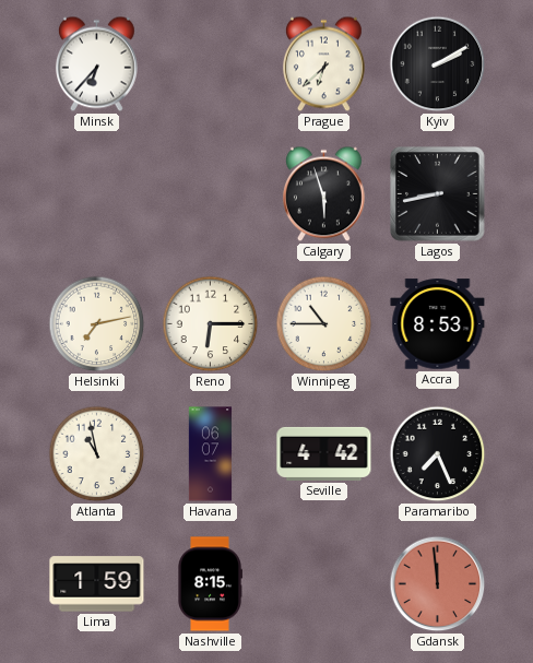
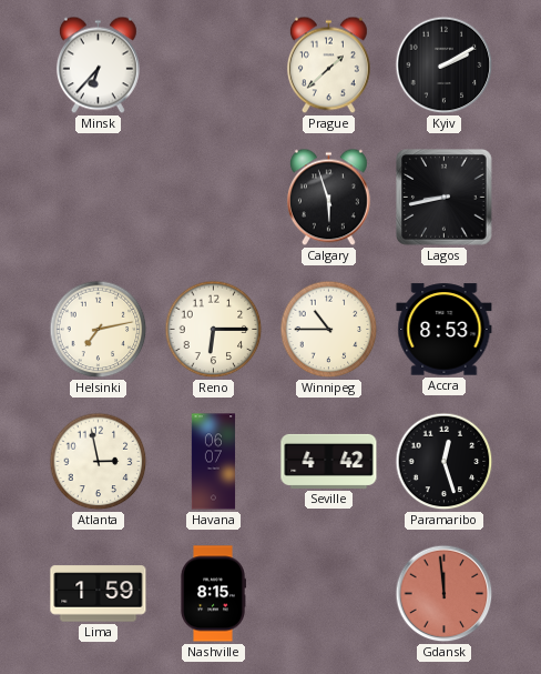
Prague: 6:38 -> 1:38 (328, 66)
Atlanta: 10:58 -> 2:58 (99, 462)
Paramaribo: 7:26 -> 12:27 (445, 462)
